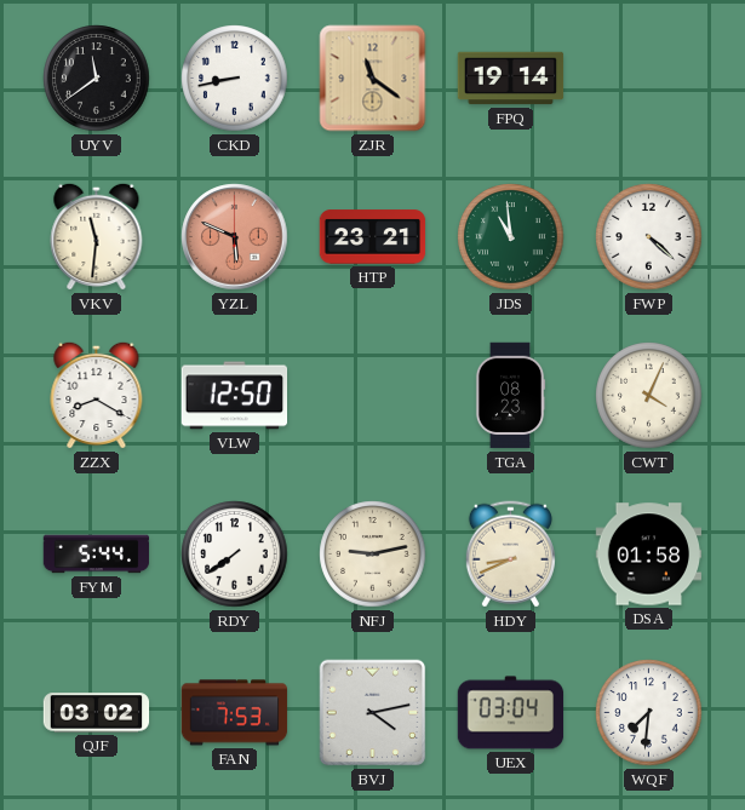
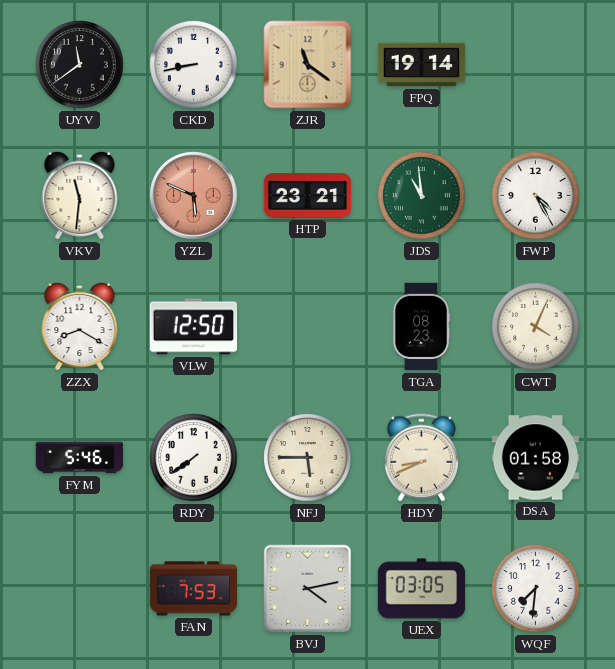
FWP: 4:22 -> 4:25 (536, 196)
FYM: 5:44 -> 5:46 (80, 458)
NFJ: 9:13 -> 5:45 (308, 458)
QJF: 03:02 -> none (97, 713)
UEX: 03:04 -> 03:05 (422, 589)
